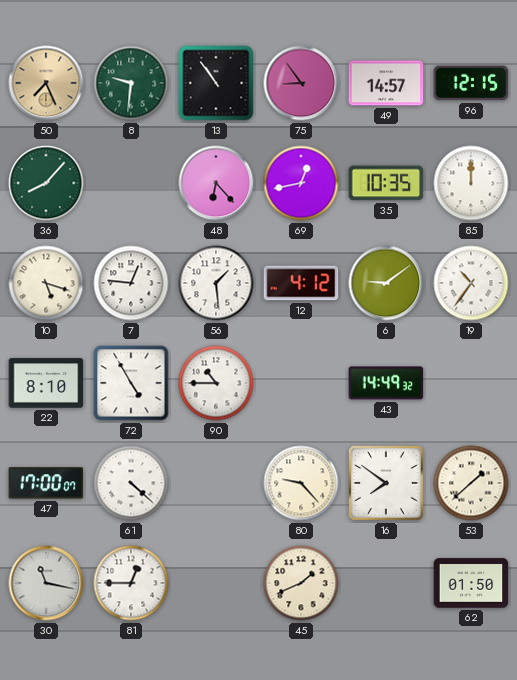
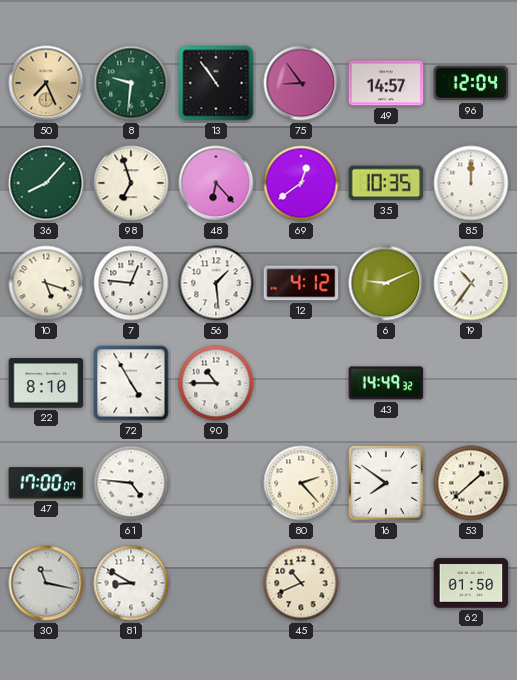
96: 12:15 -> 12:04 (471, 83)
98: none -> 6:57 (131, 183)
69: 12:43 -> 12:39 (301, 183)
6: 9:09 -> 9:11 (386, 283)
61: 4:22 -> 4:46 (131, 483)
80: 9:23 -> 2:23 (301, 483)
81: 12:45 -> 8:50 (131, 583)
45: 1:41 -> 10:41 (301, 583)
